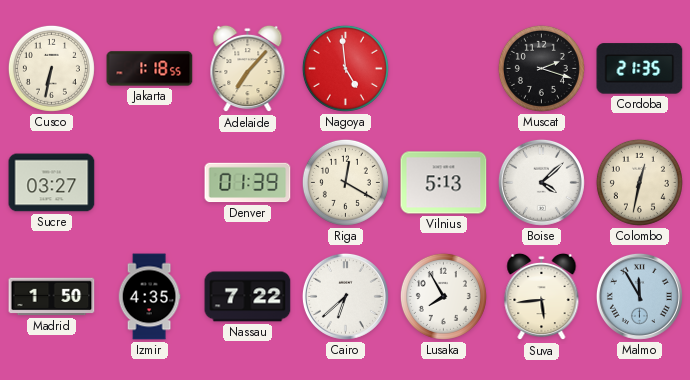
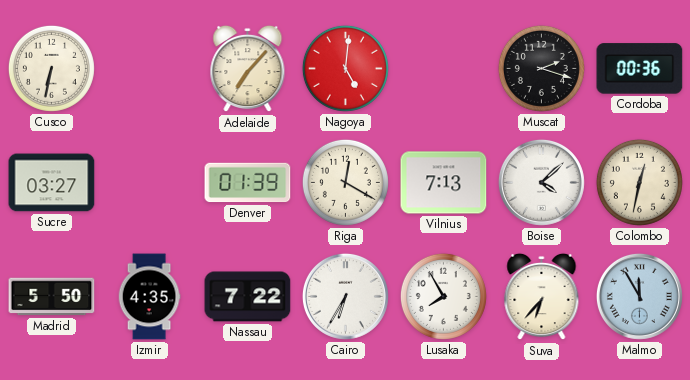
Jakarta: 1:18 -> none (150, 69)
Nagoya: 4:59 -> 5:01 (345, 68)
Cordoba: 21:35 -> 00:36 (640, 69)
Vilnius: 5:13 -> 7:13 (444, 183)
Madrid: 1:50 -> 5:50 (52, 297)
Cairo: 6:38 -> 6:35 (345, 296)
Suva: 5:44 -> 6:37 (542, 297)
